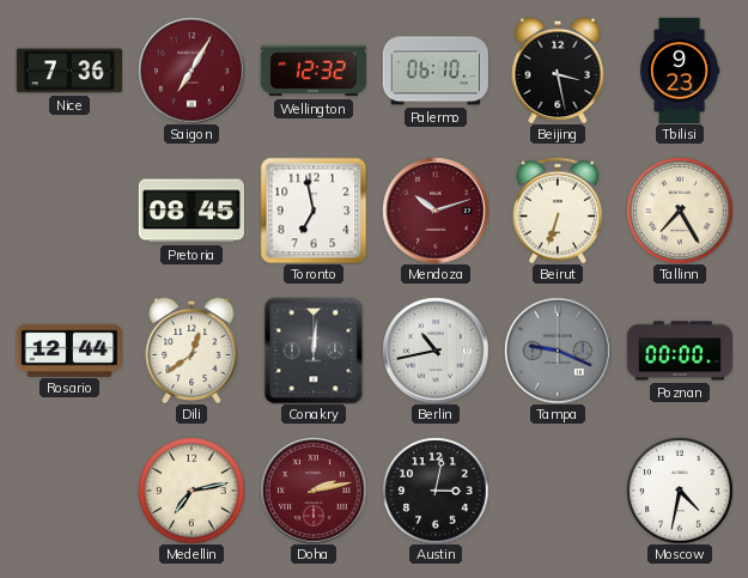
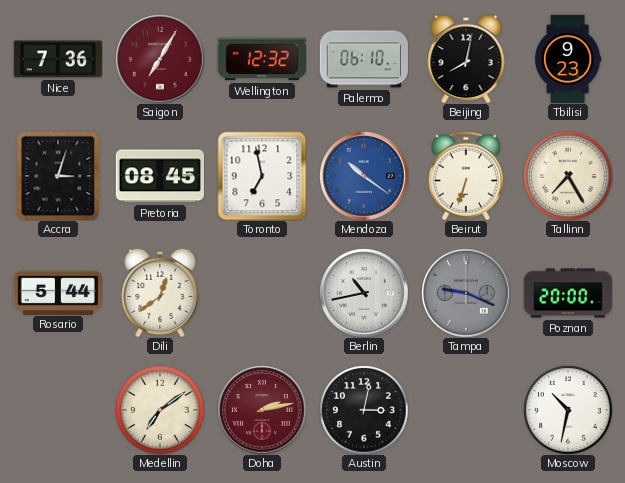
Beijing: 3:28 -> 8:02 (466, 59)
Accra: none -> 3:03 (58, 176)
Mendoza: 10:12 -> 10:21 (364, 176)
Mendoza dial: burgundy -> blue (364, 176)
Rosario: 12:44 -> 5:44 (57, 292)
Conakry: 12:01 -> none (314, 351)
Poznan: 00:00 -> 20:00 (567, 293)
Medellin: 7:13 -> 7:09 (160, 410)
Moscow: 4:32 -> 10:32 (568, 410)
